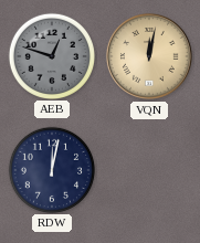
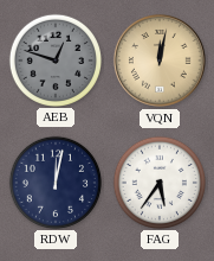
FAG: none -> 5:36 (158, 182)
